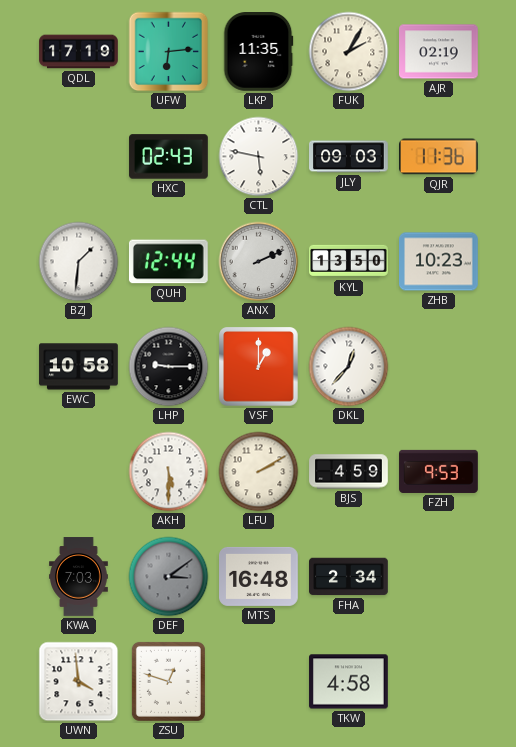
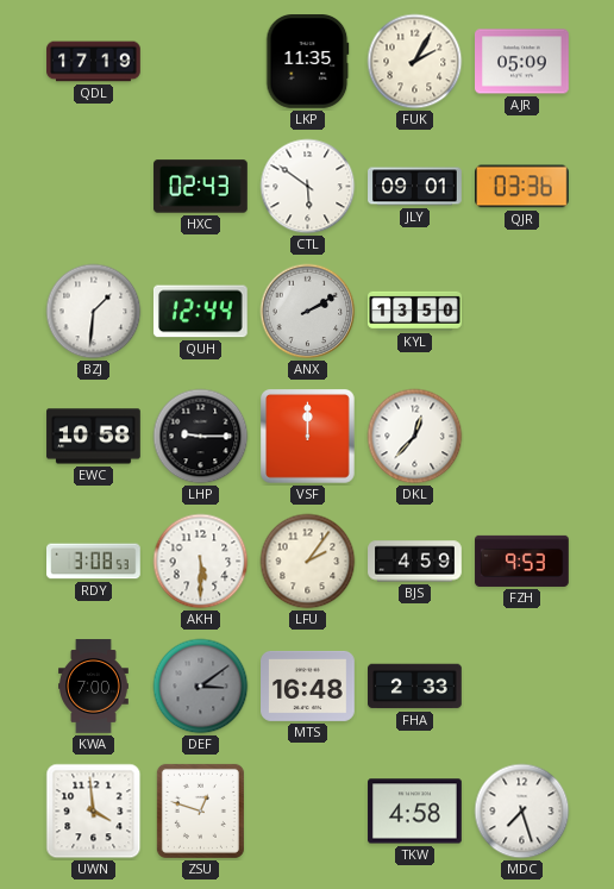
UFW: 6:14 -> none (169, 52)
AJR: 02:19 -> 05:09 (522, 62)
CTL: 5:47 -> 5:51 (308, 187)
JLY: 09:03 -> 09:01 (415, 187)
QJR: 11:36 -> 03:36 (522, 187)
ANX: 2:11 -> 2:10 (308, 312)
ZHB: 10:23 -> none (439, 262)
VSF: 1:00 -> 12:00 (308, 437)
RDY: none -> 3:08 (94, 562)
LFU: 2:10 -> 2:06 (308, 562)
KWA: 7:03 -> 7:00 (94, 687)
FHA: 2:34 -> 2:33 (415, 687)
MDC: none -> 7:27 (522, 812)
